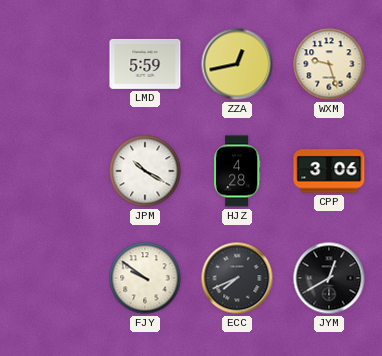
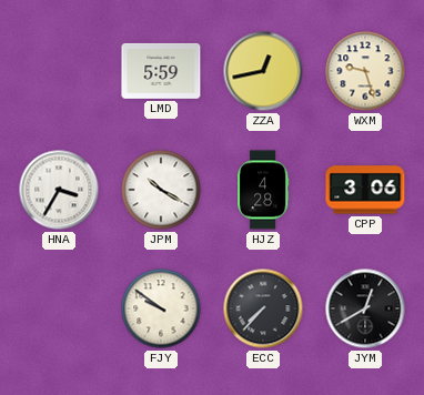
HNA: none -> 3:35 (59, 190)
ECC: 7:41 -> 7:37 (263, 308)
